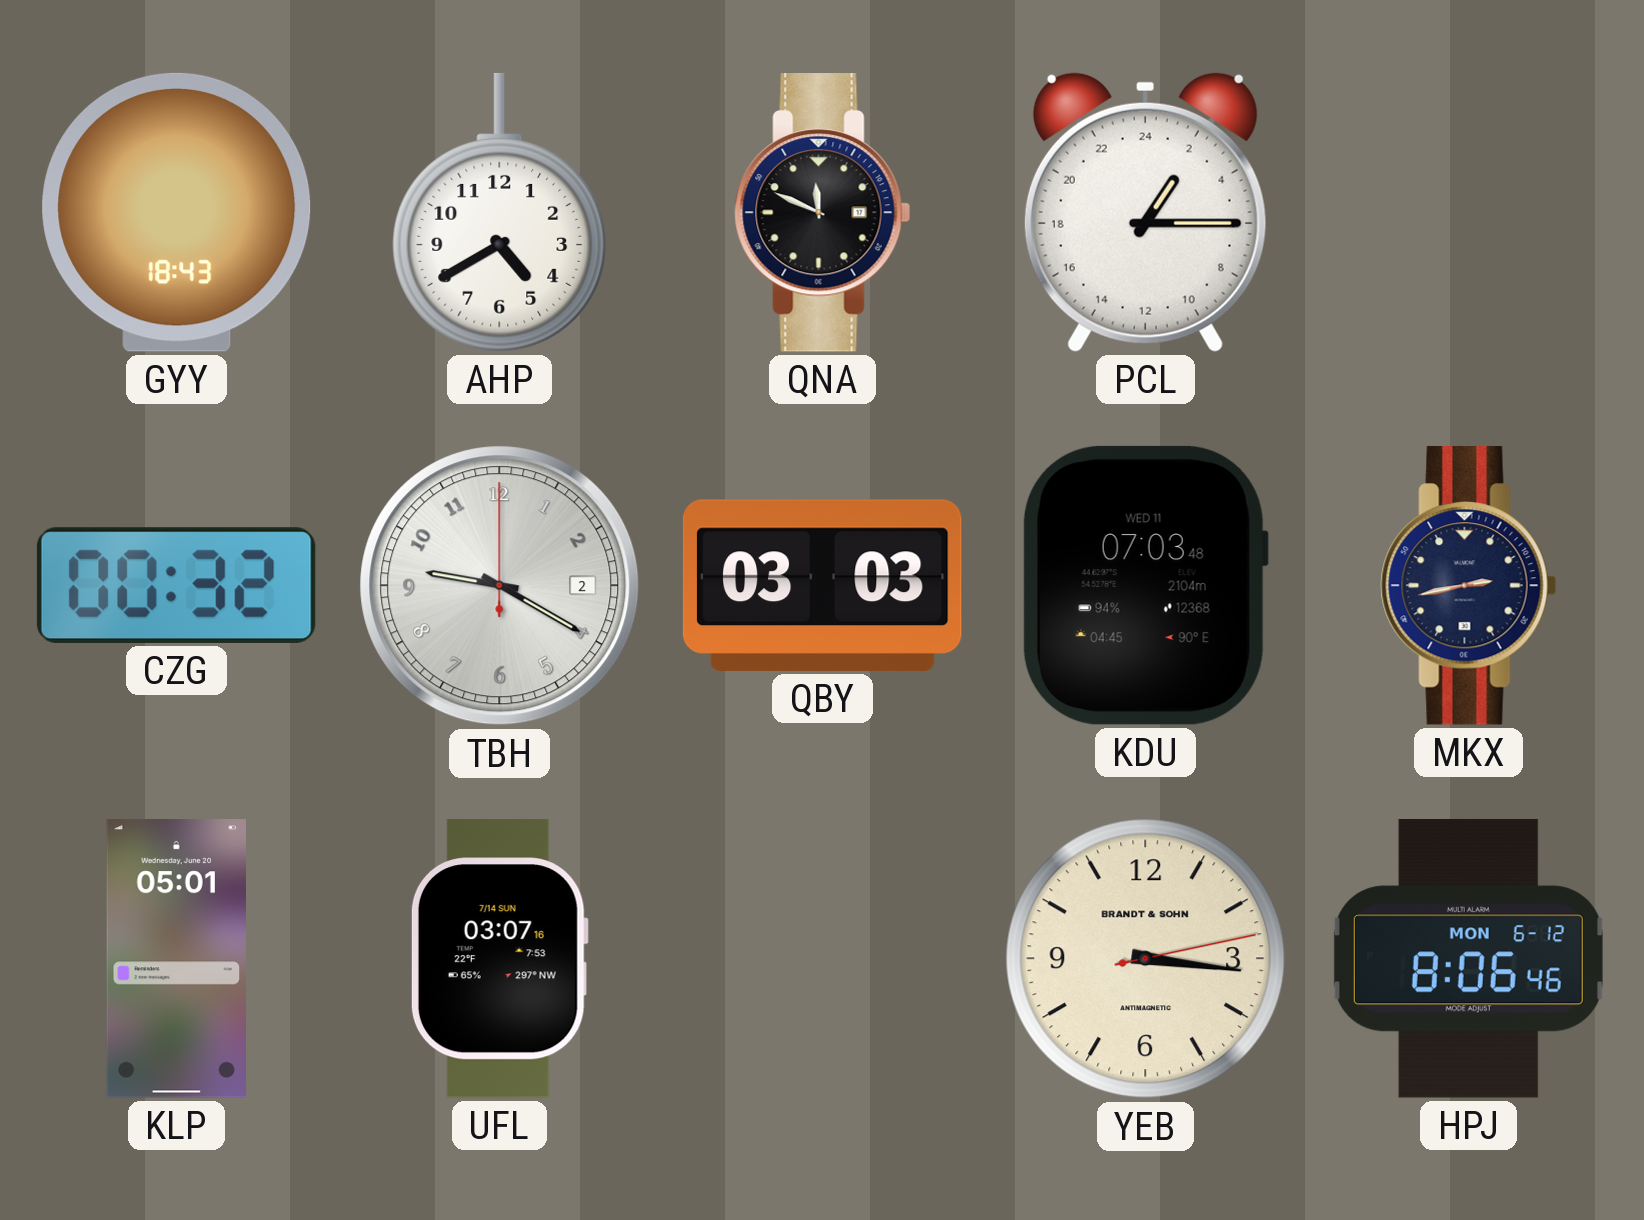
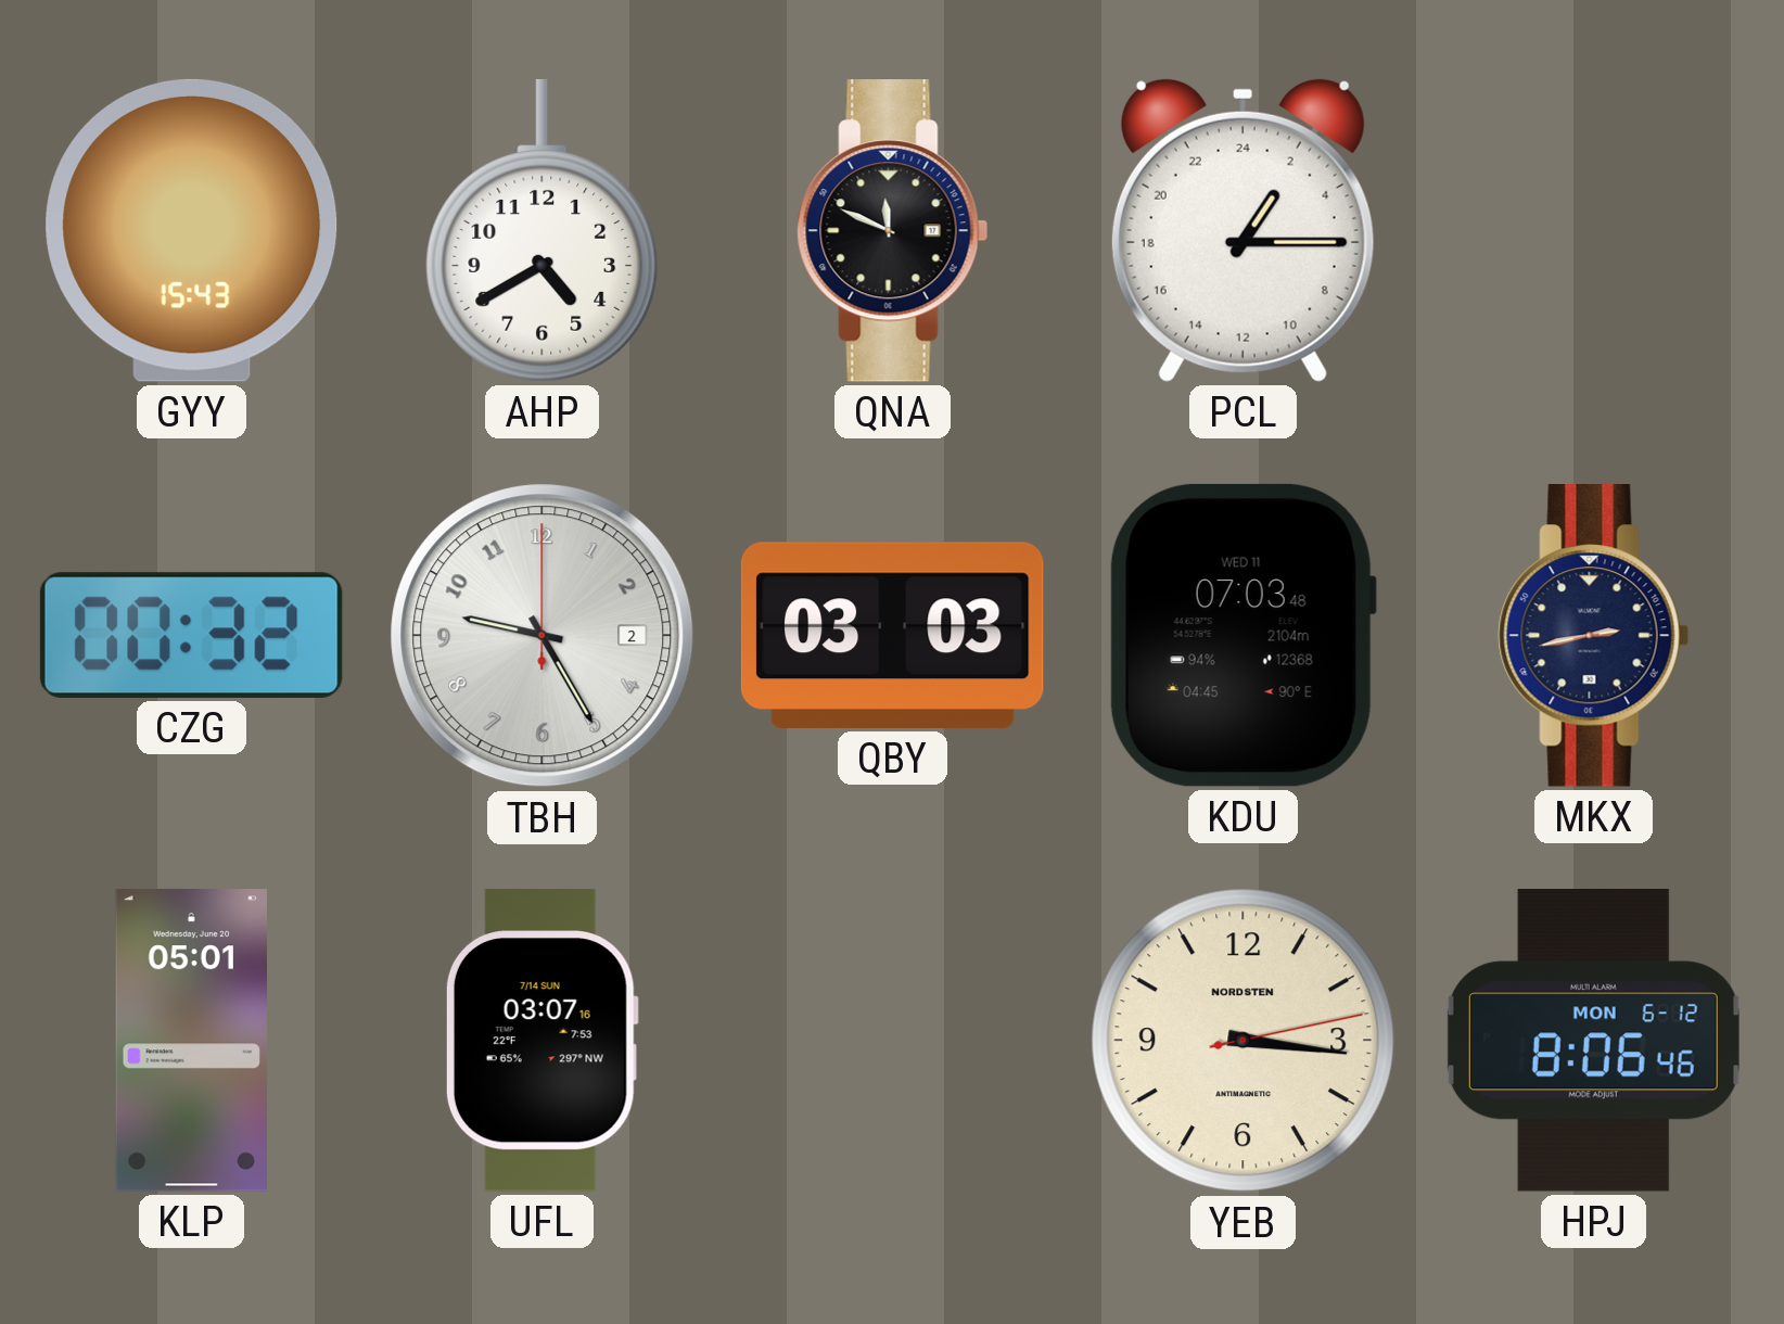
GYY: 18:43 -> 15:43 (192, 230)
TBH: 9:20 -> 9:25 (543, 636)
YEB brand: BRANDT & SOHN -> NORDSTEN (1244, 1041)
